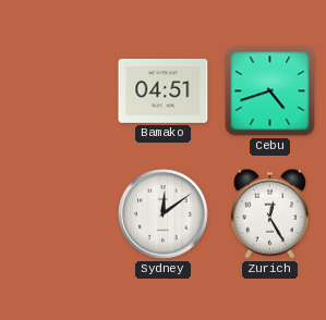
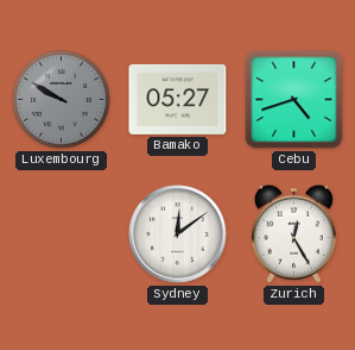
Luxembourg: none -> 9:50 (61, 99)
Bamako: 04:51 -> 05:27 (178, 100)
